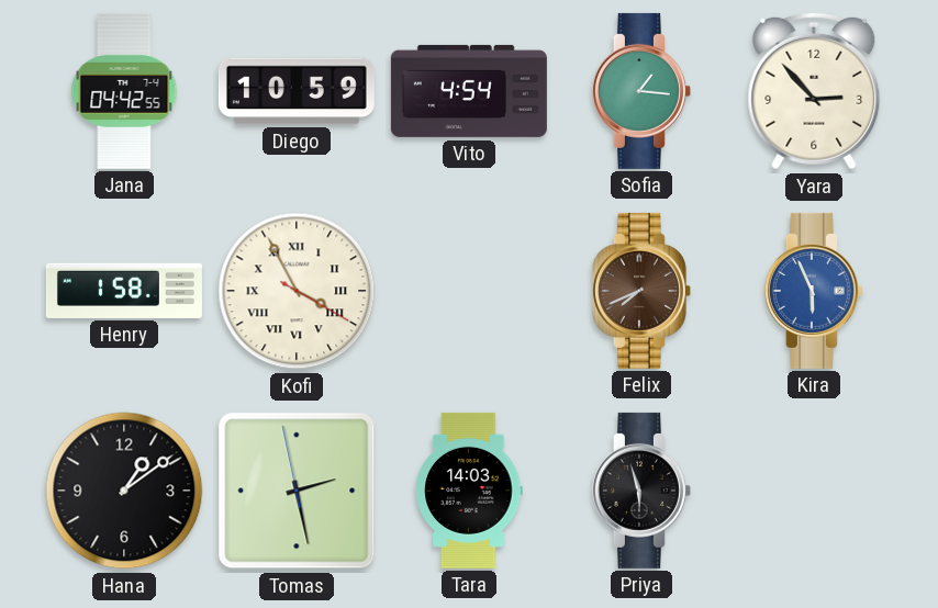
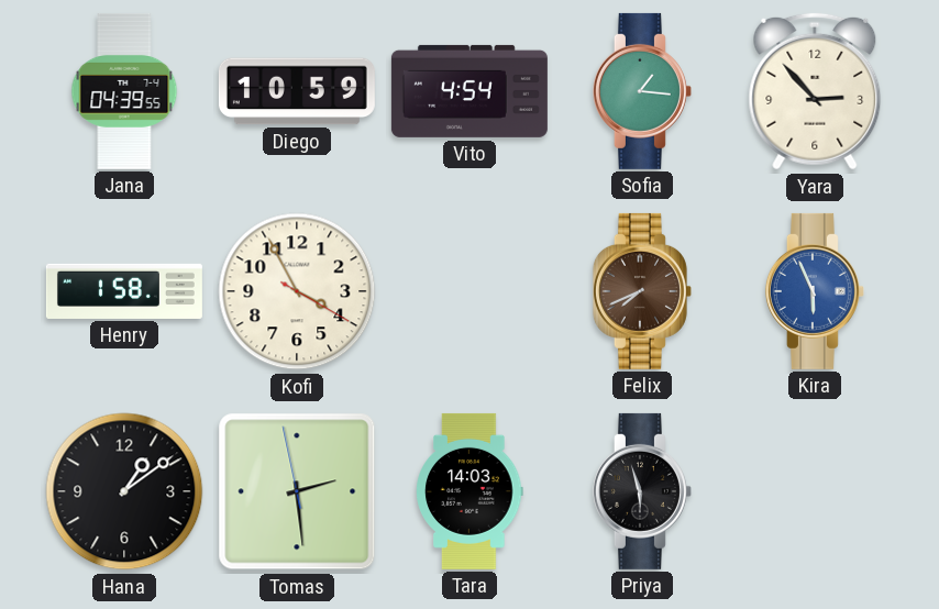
Jana: 04:42 -> 04:39 (124, 91)
Kofi numerals: Roman -> Arabic (297, 291)
Tomas: 2:27 -> 2:28 (297, 491)
